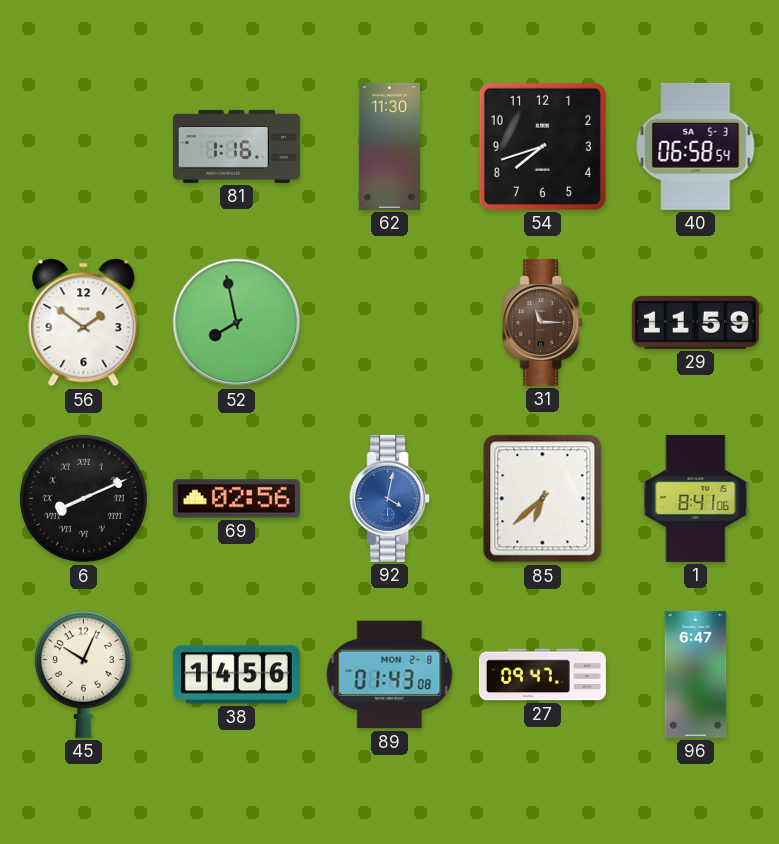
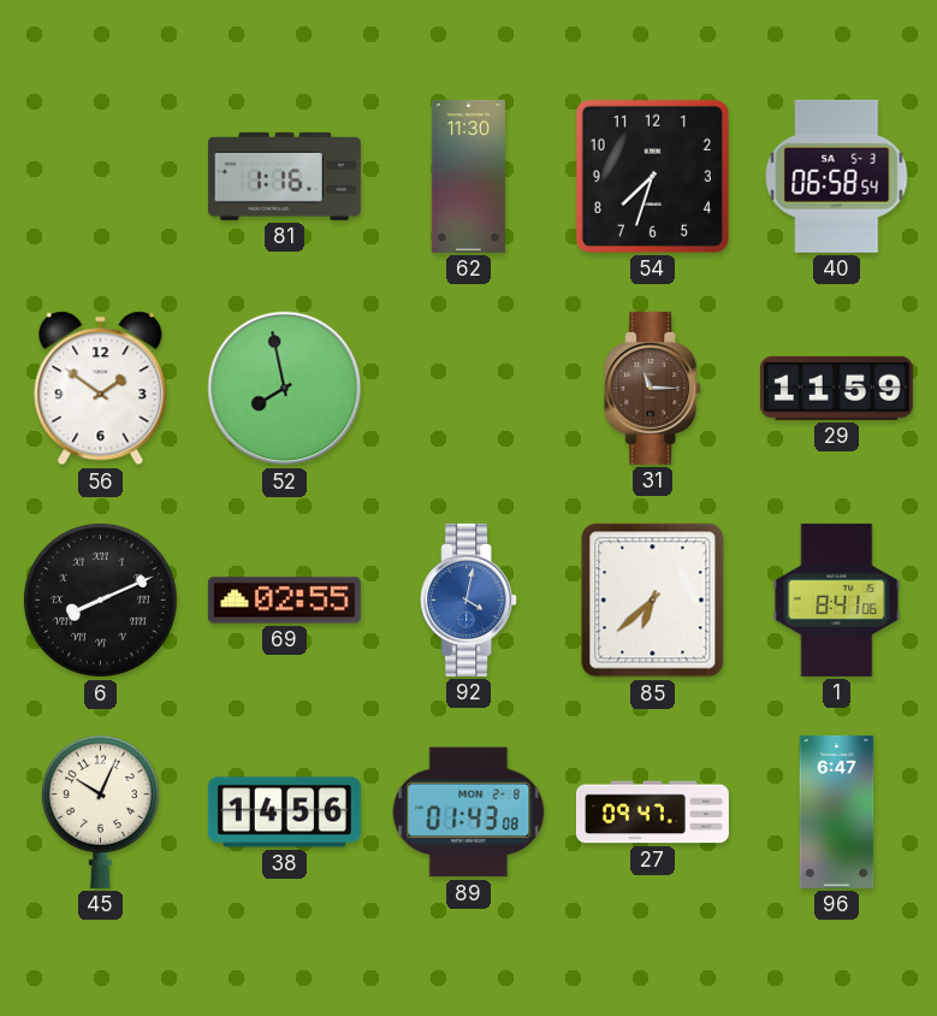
54: 7:42 -> 7:33 (652, 176)
69: 02:56 -> 02:55 (284, 601)
